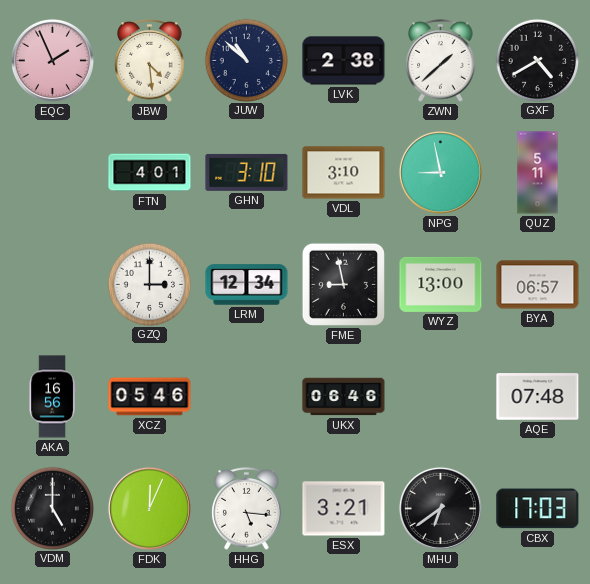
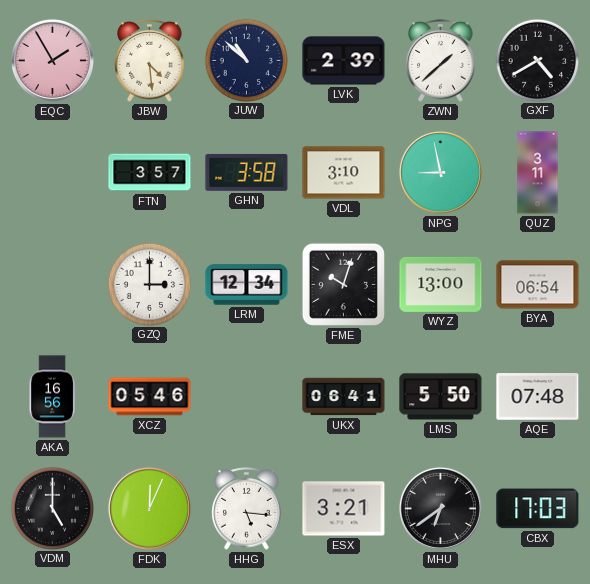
EQC: 1:56 -> 1:55 (52, 60)
LVK: 2:38 -> 2:39 (344, 61)
FTN: 4:01 -> 3:57 (150, 173)
GHN: 3:10 -> 3:58 (247, 172)
QUZ: 5:11 -> 3:11 (538, 173)
FME: 8:58 -> 10:03 (343, 284)
BYA: 06:57 -> 06:54 (538, 285)
UKX: 06:46 -> 06:41 (344, 397)
LMS: none -> 5:50 (441, 397)
